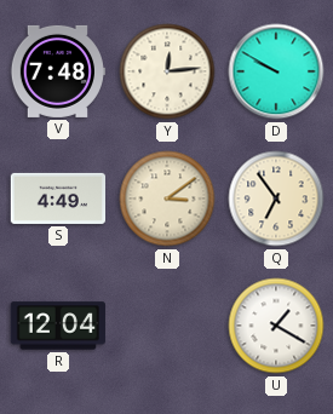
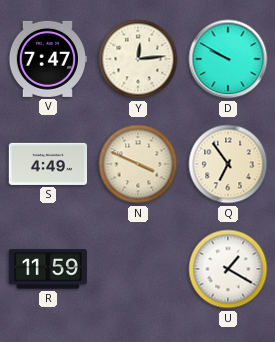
V: 7:48 -> 7:47 (47, 59)
N: 3:09 -> 3:49 (138, 164)
R: 12:04 -> 11:59 (48, 269)
